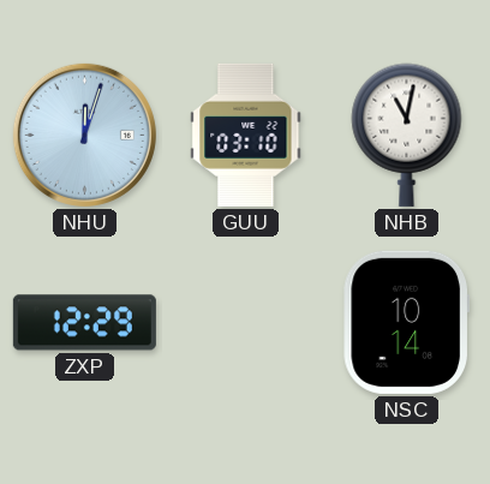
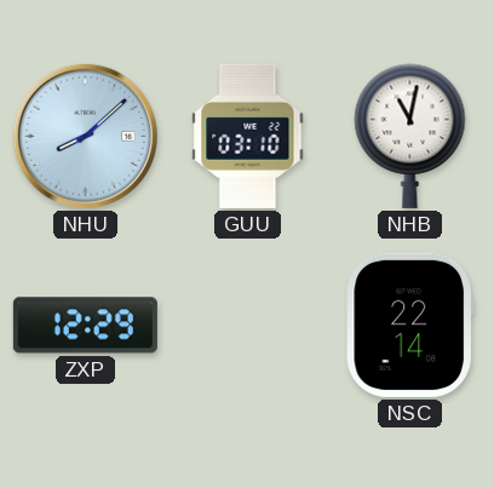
NHU: 12:03 -> 8:08 (85, 136)
NSC: 10:14 -> 22:14 (409, 325)
